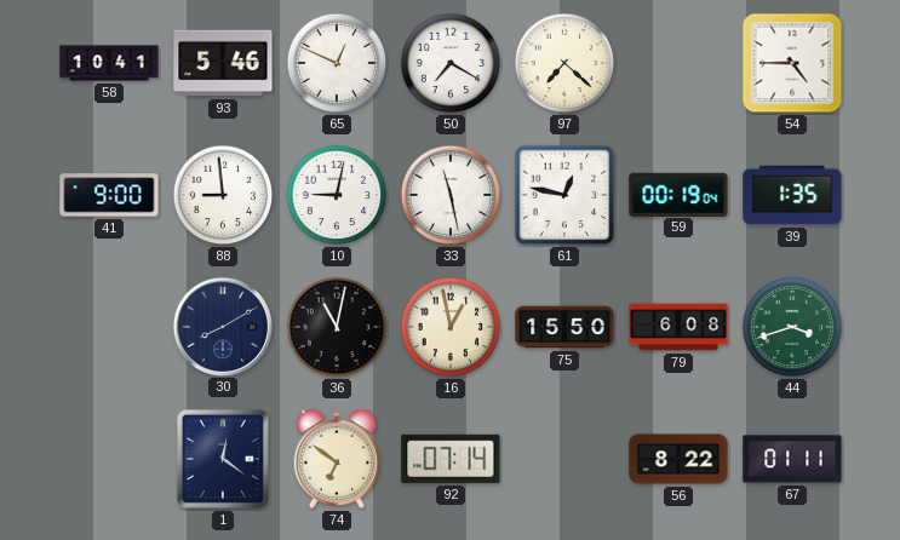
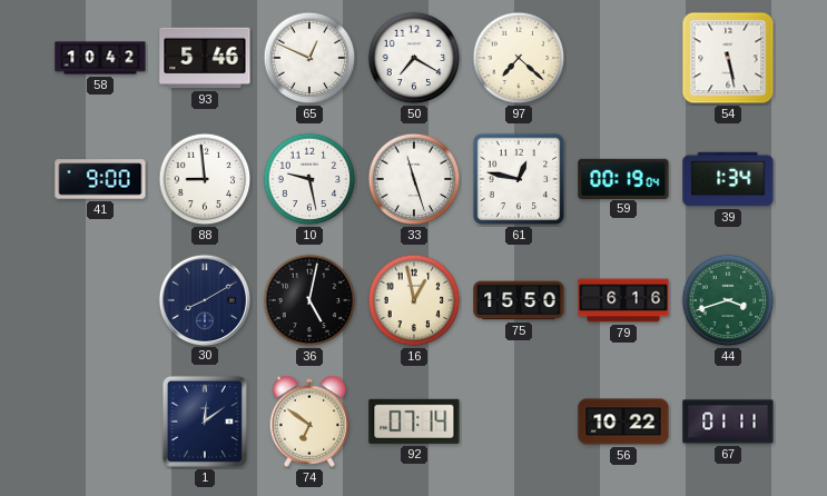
58: 10:41 -> 10:42 (100, 58)
54: 4:45 -> 5:28 (728, 58)
10: 9:02 -> 9:28 (309, 179)
33: 11:28 -> 11:27 (414, 179)
39: 1:35 -> 1:34 (728, 179)
36: 11:02 -> 5:02 (309, 300)
79: 6:08 -> 6:16 (623, 300)
1: 12:21 -> 12:09 (205, 421)
56: 8:22 -> 10:22 (623, 421)
